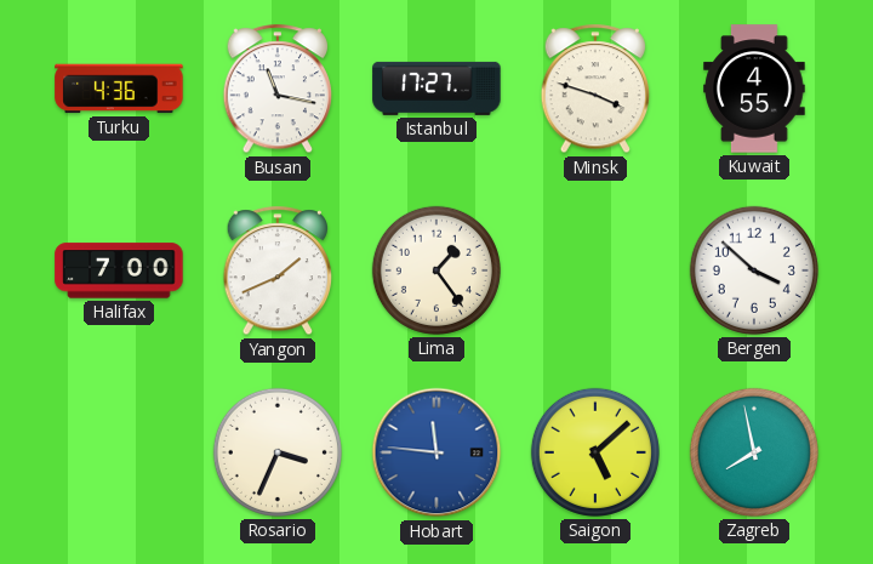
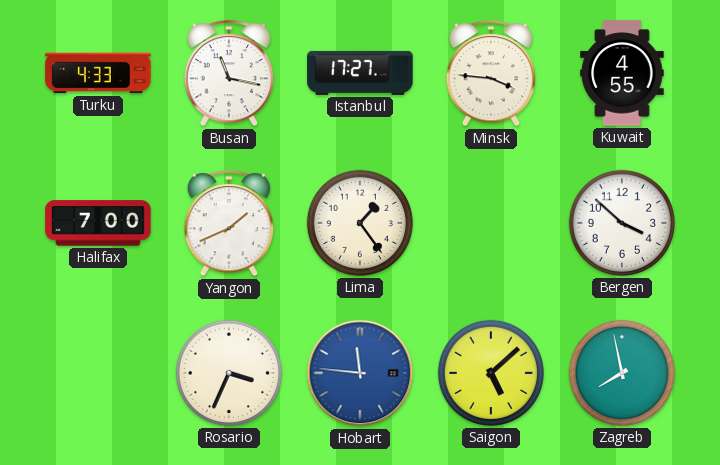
Turku: 4:36 -> 4:33 (98, 73)
Minsk: 3:48 -> 3:46 (491, 74)
